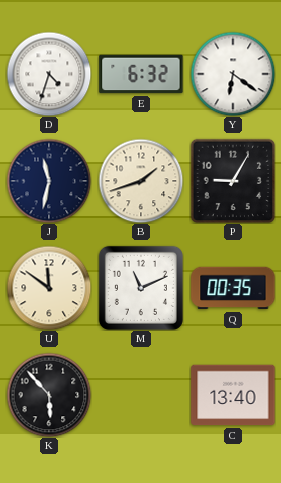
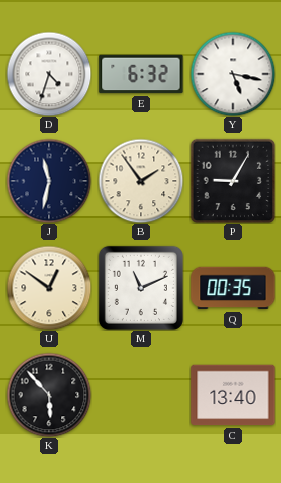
Y: 6:21 -> 5:17 (233, 74)
B: 1:42 -> 1:54 (141, 181)
U: 11:51 -> 12:51 (49, 288)
